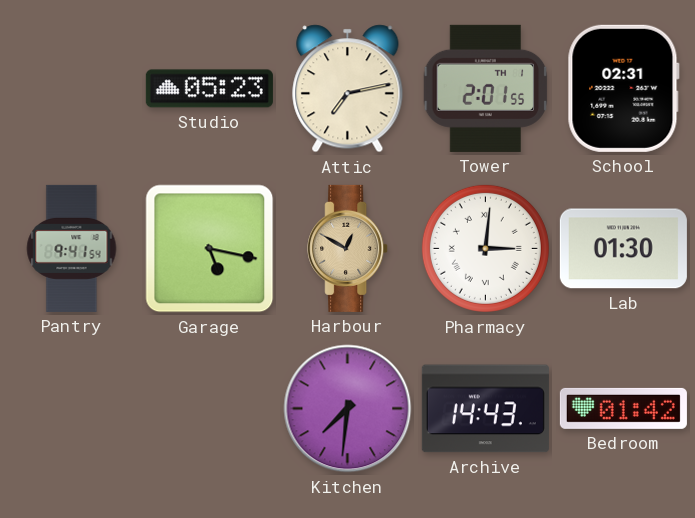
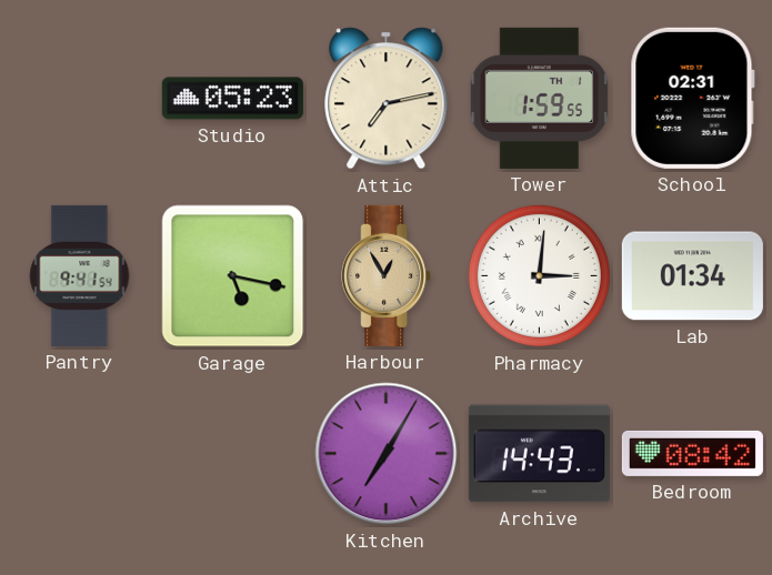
Tower: 2:01 -> 1:59 (540, 98)
Harbour: 12:50 -> 12:55 (387, 275)
Lab: 01:30 -> 01:34 (692, 276)
Kitchen: 7:31 -> 7:05 (387, 454)
Bedroom: 01:42 -> 08:42 (692, 453)
